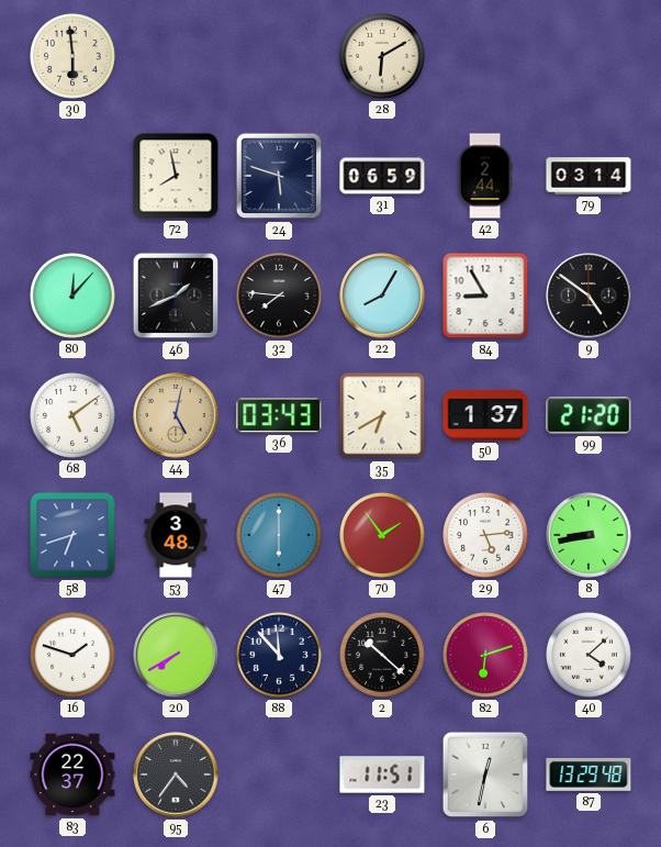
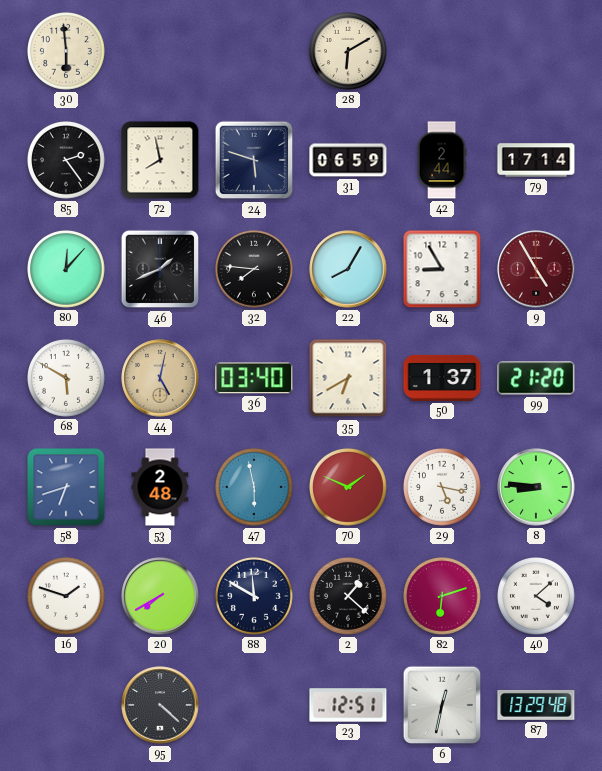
85: none -> 2:24 (67, 161)
79: 03:14 -> 17:14 (536, 160)
9: 4:51 -> 4:55 (536, 269)
9 dial: black -> burgundy (536, 269)
68: 5:09 -> 5:50 (67, 379)
36: 03:43 -> 03:40 (254, 378)
53: 3:48 -> 2:48 (160, 487)
47: 6:00 -> 5:58 (255, 488)
70: 1:54 -> 1:49 (349, 488)
29: 5:14 -> 5:17 (443, 488)
8: 8:43 -> 8:46 (536, 487)
88: 11:53 -> 11:50 (255, 597)
2: 10:22 -> 1:22 (349, 597)
83: 22:37 -> none (72, 774)
95: 4:36 -> 4:22 (160, 705)
23: 11:51 -> 12:51 (348, 705)
